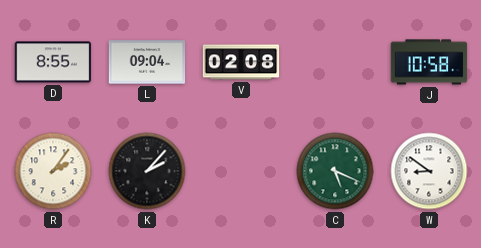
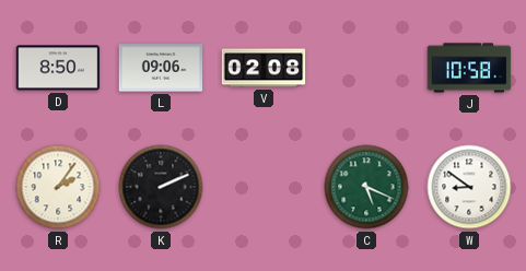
D: 8:55 -> 8:50 (58, 68)
L: 09:04 -> 09:06 (161, 68)
K: 2:07 -> 2:11 (161, 187)
